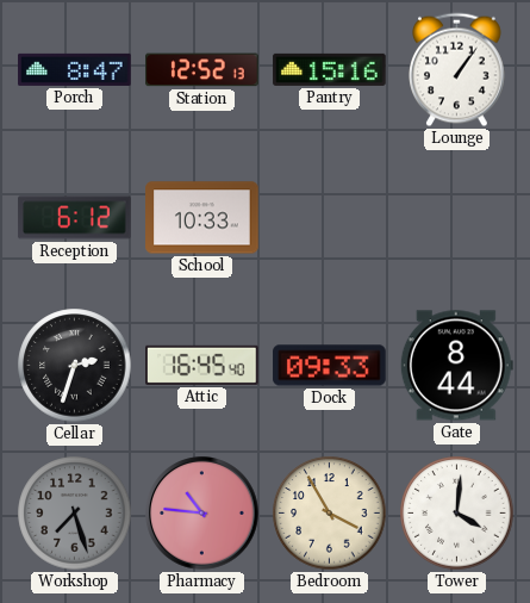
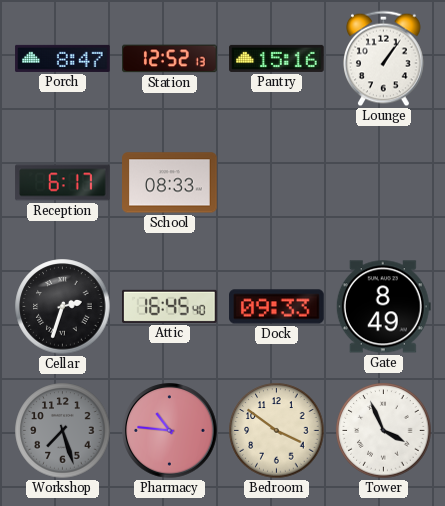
Reception: 6:12 -> 6:17 (63, 183)
School: 10:33 -> 08:33 (170, 183)
Gate: 8:44 -> 8:49 (383, 307)
Bedroom: 3:55 -> 3:51 (277, 431)
Tower: 4:01 -> 3:56 (384, 431)
